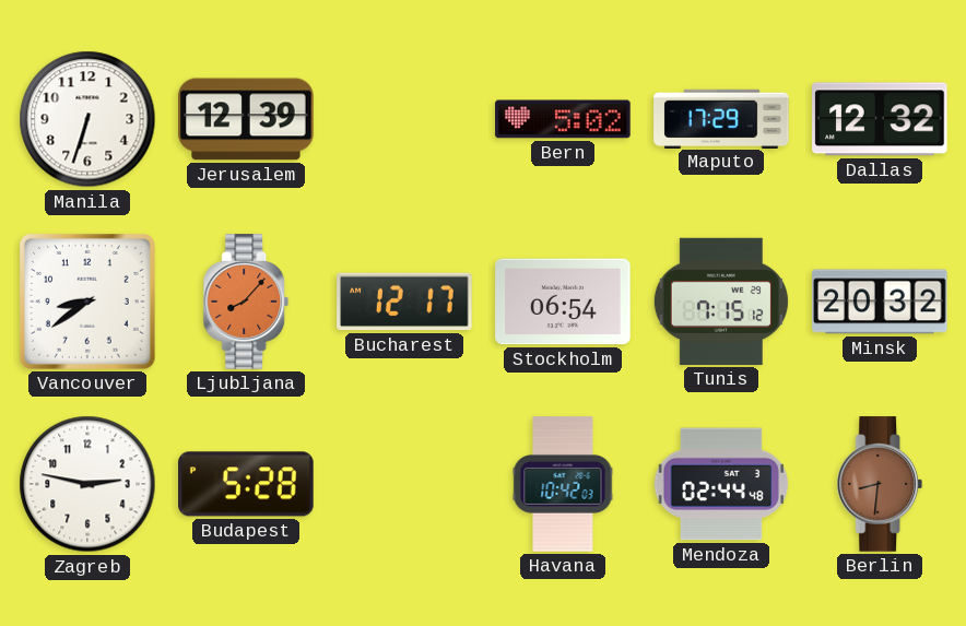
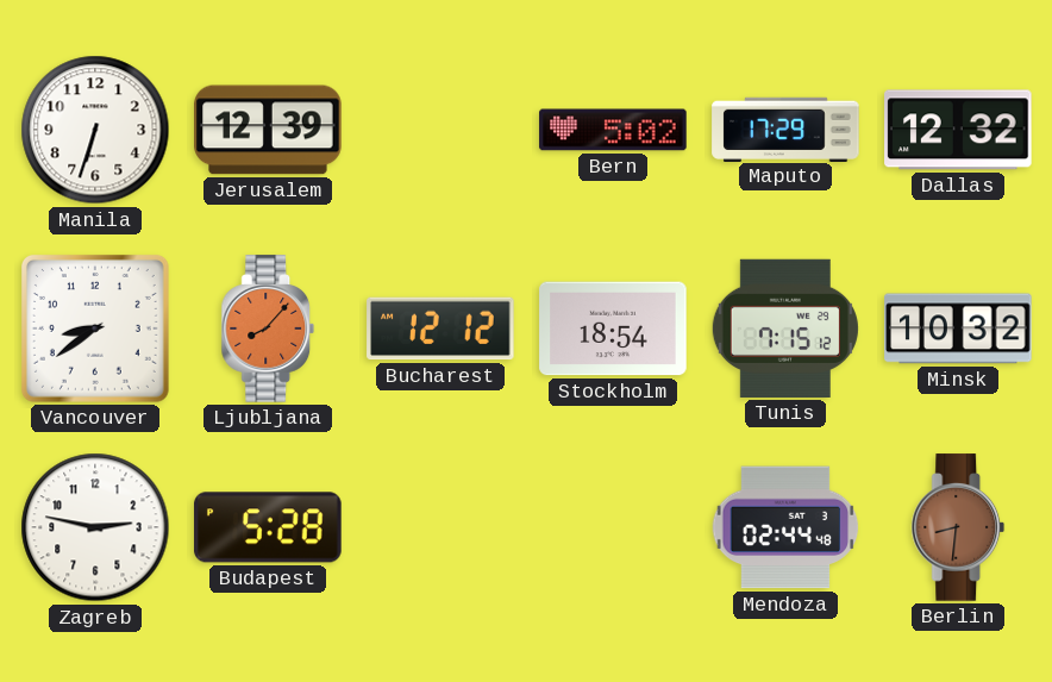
Bucharest: 12:17 -> 12:12 (440, 329)
Stockholm: 06:54 -> 18:54 (613, 329)
Minsk: 20:32 -> 10:32 (958, 329)
Havana: 10:42 -> none (563, 484)
